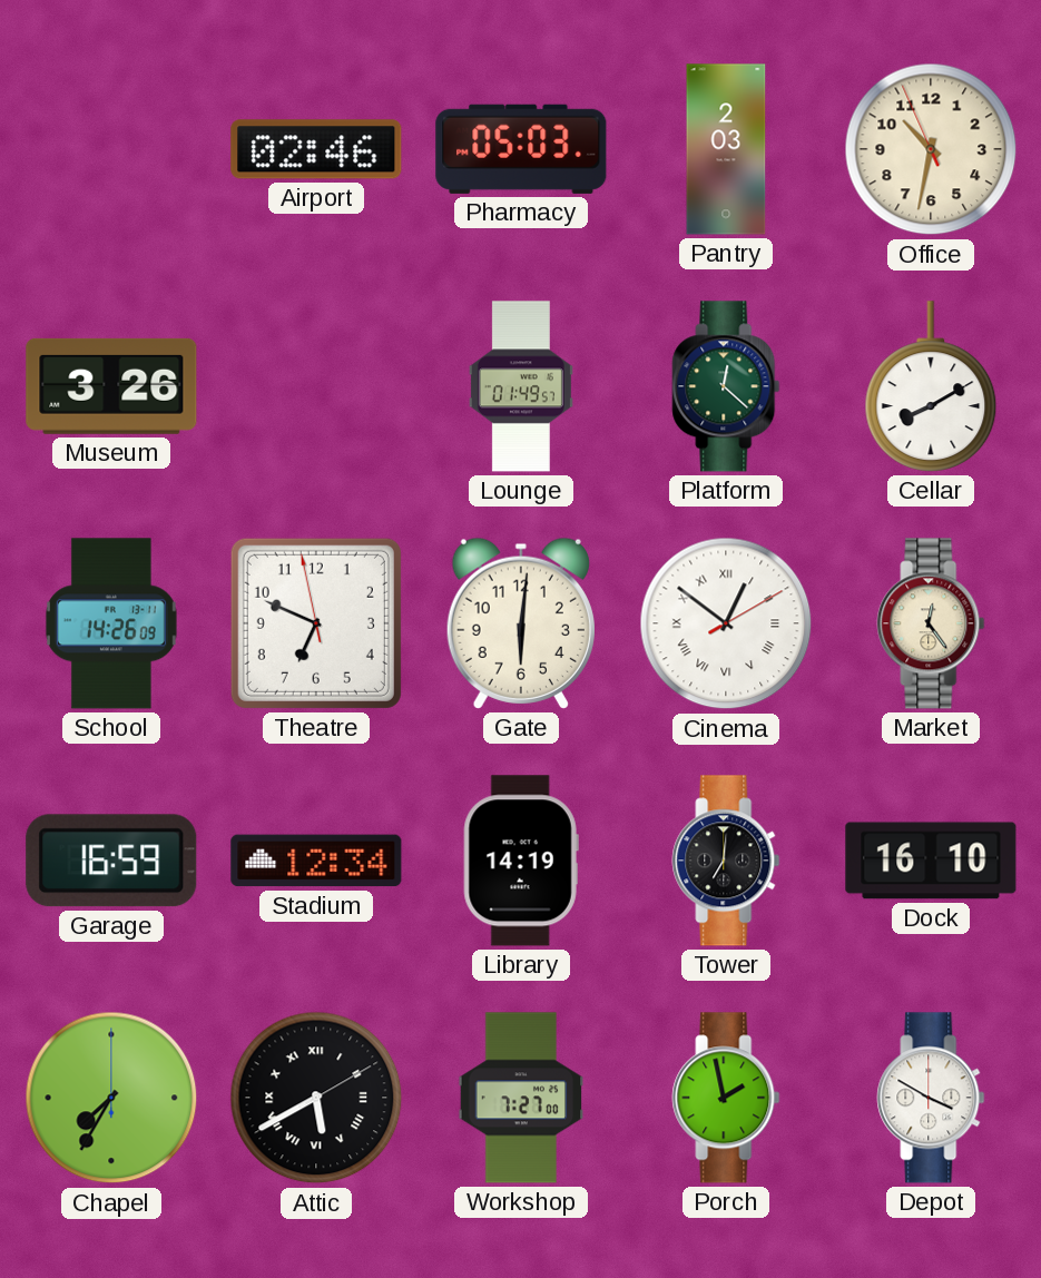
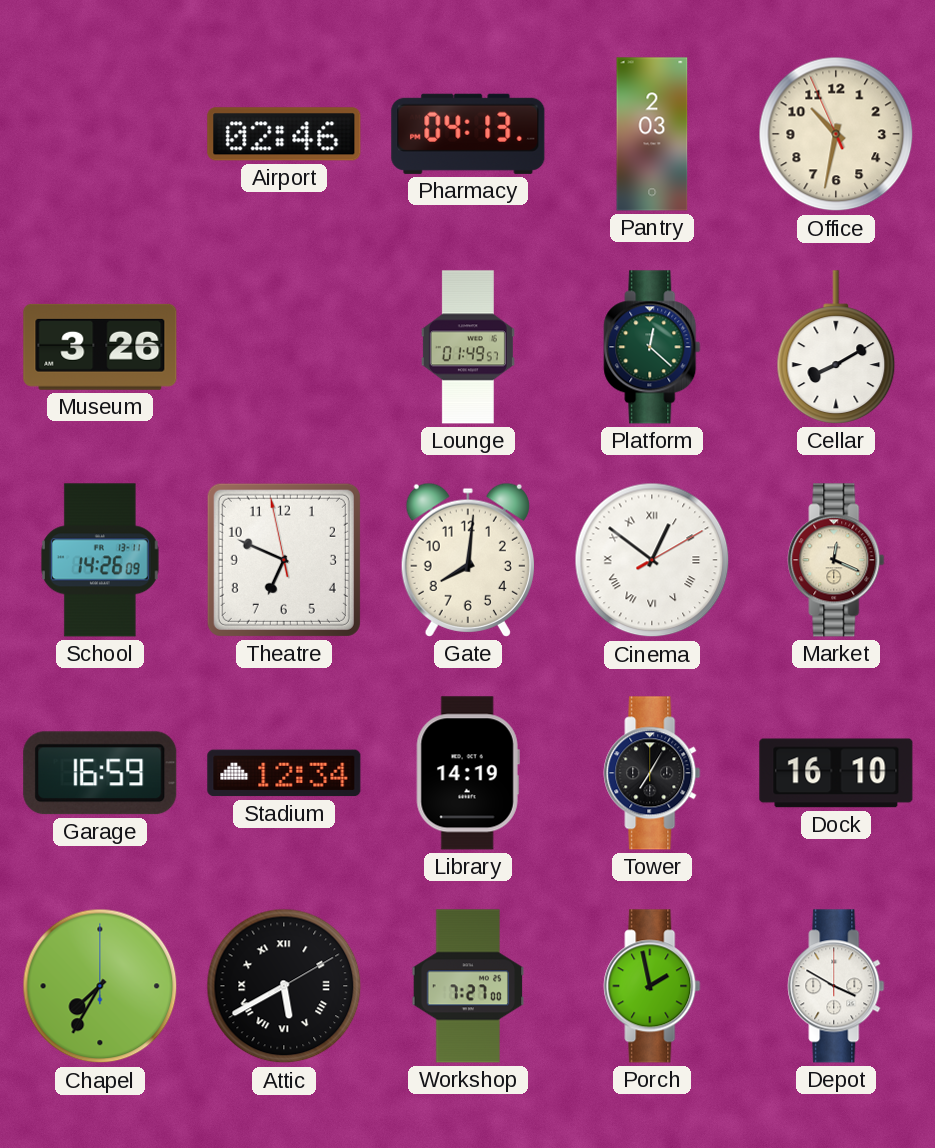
Pharmacy: 05:03 -> 04:13 (468, 134)
Gate: 6:01 -> 8:01 (468, 560)
Market: 12:24 -> 12:19 (836, 560)
Tower: 7:01 -> 7:05 (652, 773)
